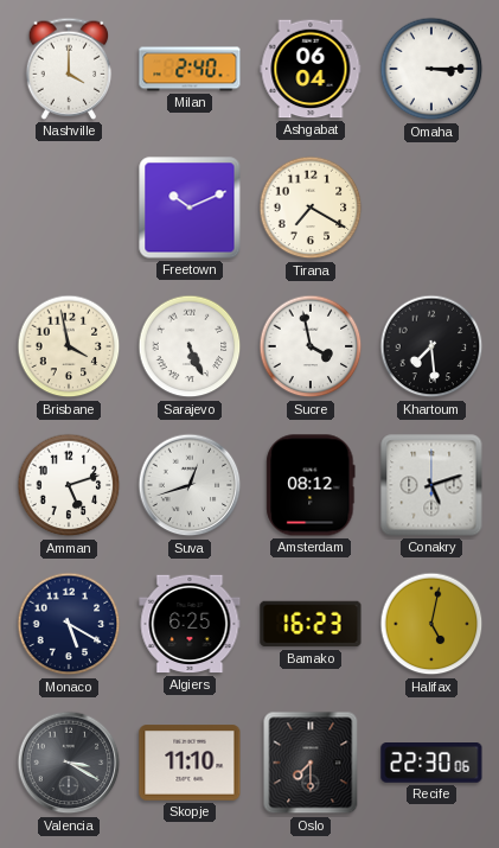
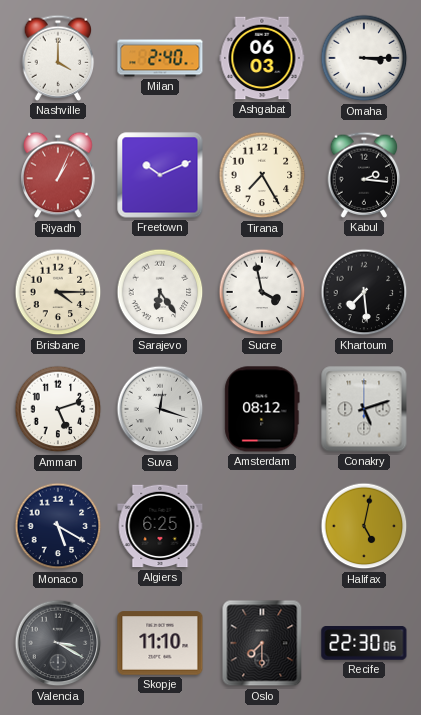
Ashgabat: 06:04 -> 06:03 (262, 58)
Riyadh: none -> 1:04 (58, 175)
Tirana: 7:20 -> 7:25 (262, 175)
Kabul: none -> 2:16 (364, 175)
Brisbane: 3:58 -> 4:15 (58, 292)
Sarajevo: 5:26 -> 6:24 (160, 292)
Suva: 12:42 -> 12:18 (160, 409)
Bamako: 16:23 -> none (311, 624)
